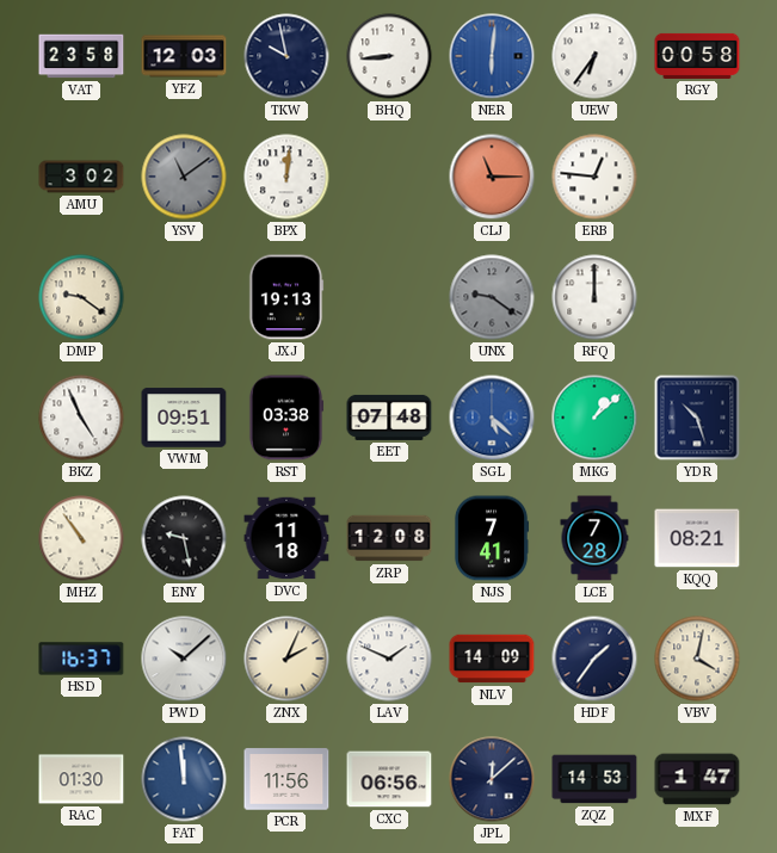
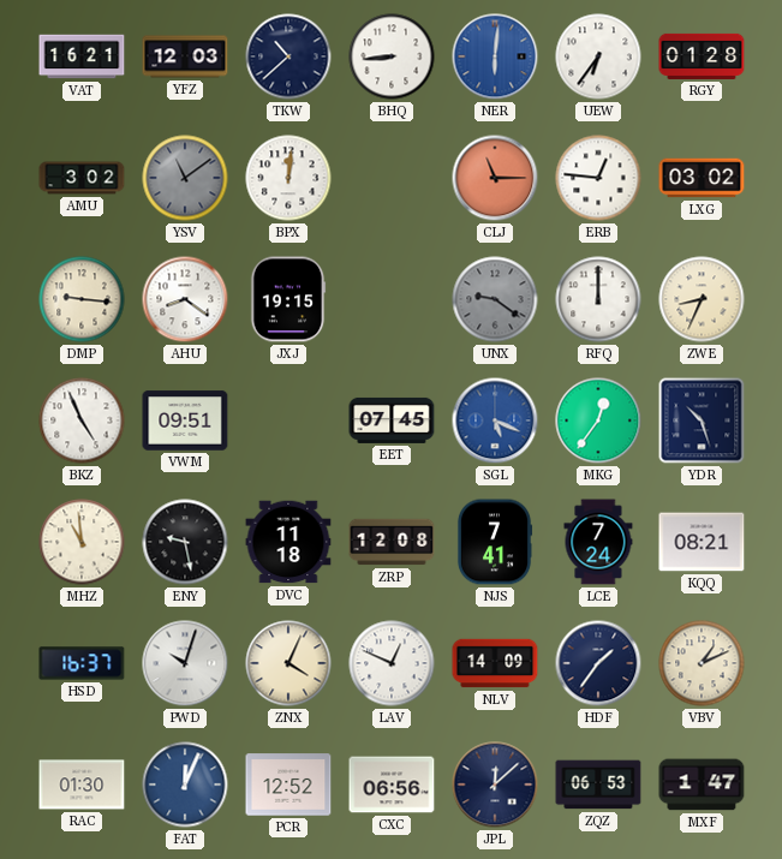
VAT: 23:58 -> 16:21 (82, 56)
TKW: 9:58 -> 10:38 (288, 56)
RGY: 00:58 -> 01:28 (702, 56)
LXG: none -> 03:02 (702, 178)
DMP: 9:21 -> 9:16 (82, 299)
AHU: none -> 8:21 (185, 299)
JXJ: 19:13 -> 19:15 (288, 299)
ZWE: none -> 8:34 (702, 299)
RST: 03:38 -> none (286, 418)
EET: 07:48 -> 07:45 (392, 420)
SGL: 5:22 -> 5:19 (495, 420)
MKG: 1:08 -> 12:36 (598, 420)
MHZ: 10:54 -> 10:59 (82, 542)
LCE: 7:28 -> 7:24 (598, 542)
PWD: 10:08 -> 10:03 (185, 663)
ZNX: 2:04 -> 4:04 (288, 663)
LAV: 1:49 -> 12:49 (392, 663)
VBV: 4:02 -> 1:11 (702, 663)
FAT: 11:59 -> 12:04 (185, 785)
PCR: 11:56 -> 12:52 (288, 785)
ZQZ: 14:53 -> 06:53 (598, 785)
